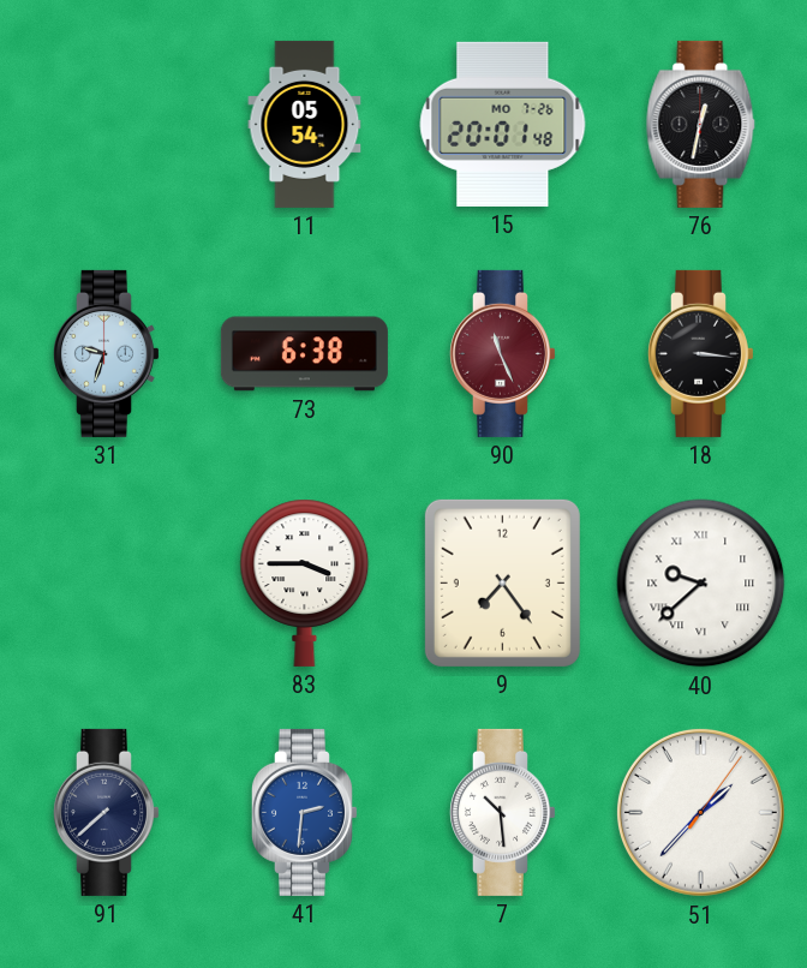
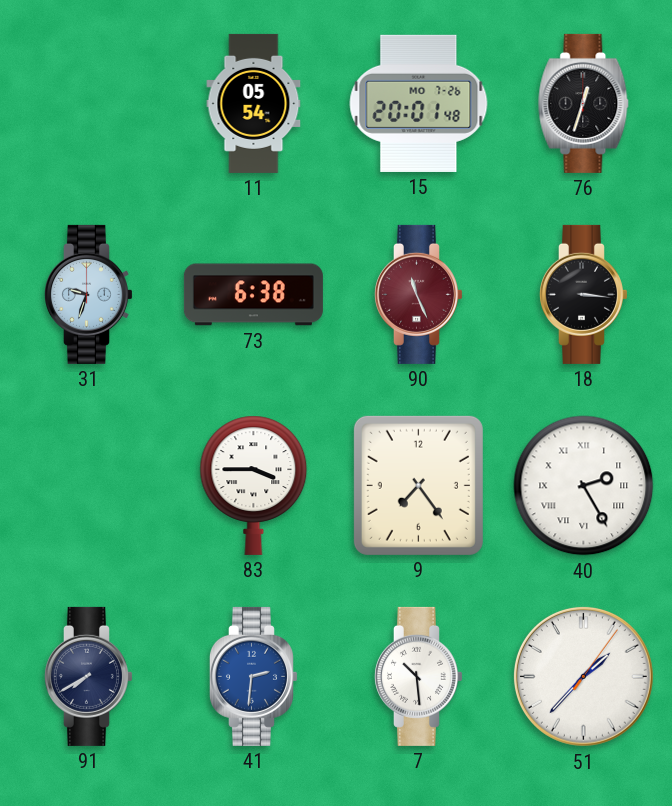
76: 12:32 -> 12:33 (584, 103)
40: 9:38 -> 2:25 (584, 486)
91: 7:38 -> 7:40 (88, 676)
